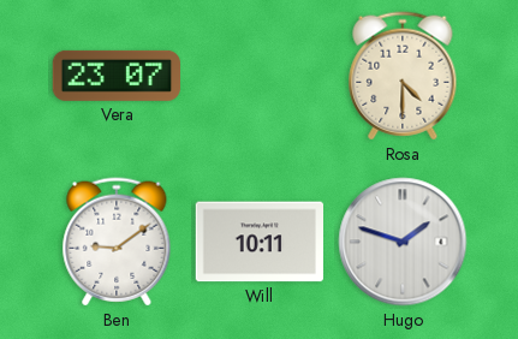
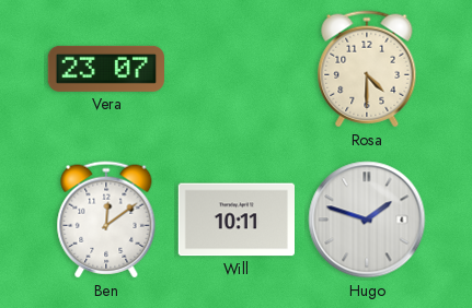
Ben: 9:09 -> 12:09 (106, 220)
